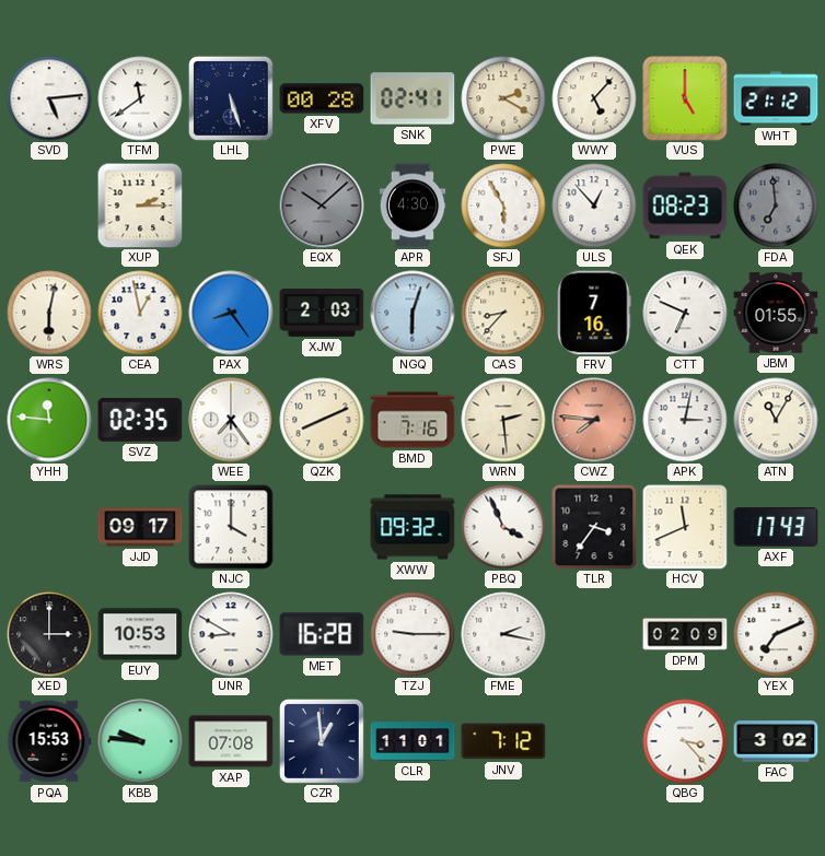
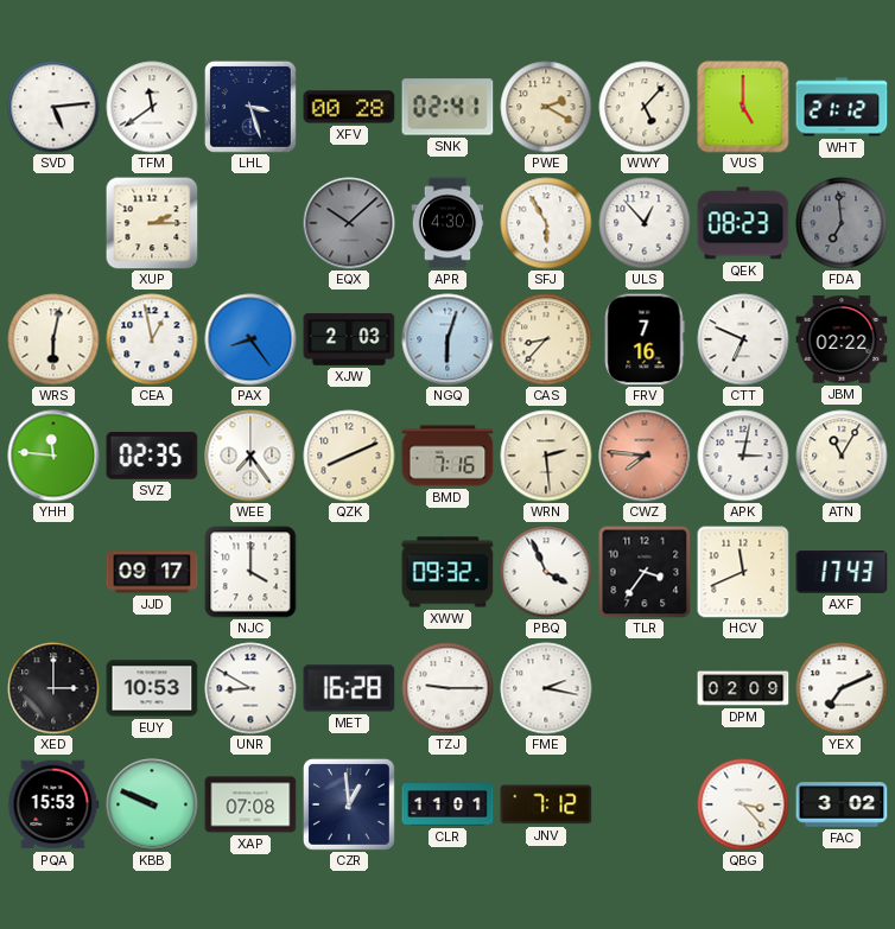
LHL: 5:27 -> 3:27 (250, 107)
JBM: 01:55 -> 02:22 (842, 339)
KBB: 9:46 -> 9:49 (152, 804)
